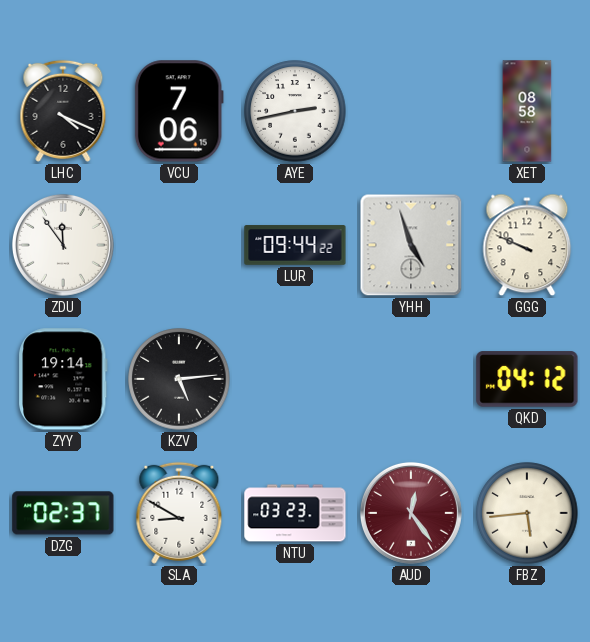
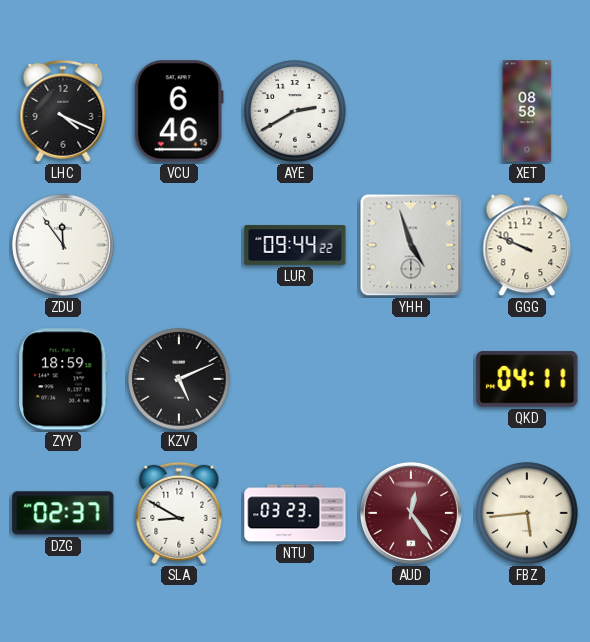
VCU: 7:06 -> 6:46 (179, 111)
AYE: 2:43 -> 2:40 (295, 111)
ZYY: 19:14 -> 18:59 (64, 379)
KZV: 5:14 -> 5:11 (179, 379)
QKD: 04:12 -> 04:11 (527, 379)
